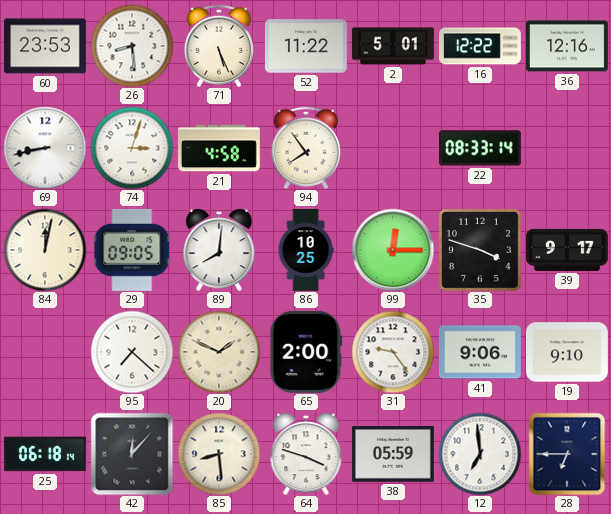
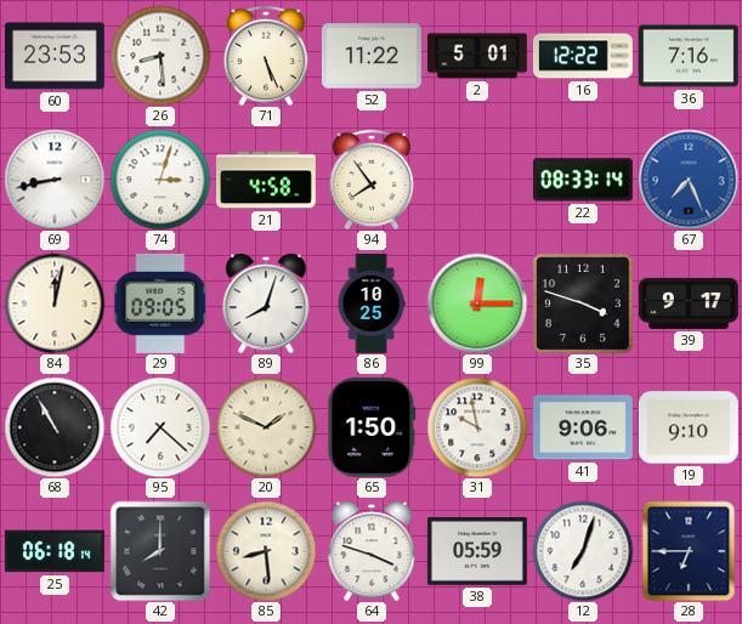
36: 12:16 -> 7:16 (689, 56)
67: none -> 7:26 (689, 180)
89: 8:01 -> 8:03 (266, 304)
68: none -> 10:55 (55, 427)
65: 2:00 -> 1:50 (372, 427)
31: 9:24 -> 9:58 (477, 427)
42: 12:07 -> 8:00 (160, 551)
12: 6:59 -> 7:03 (583, 551)
